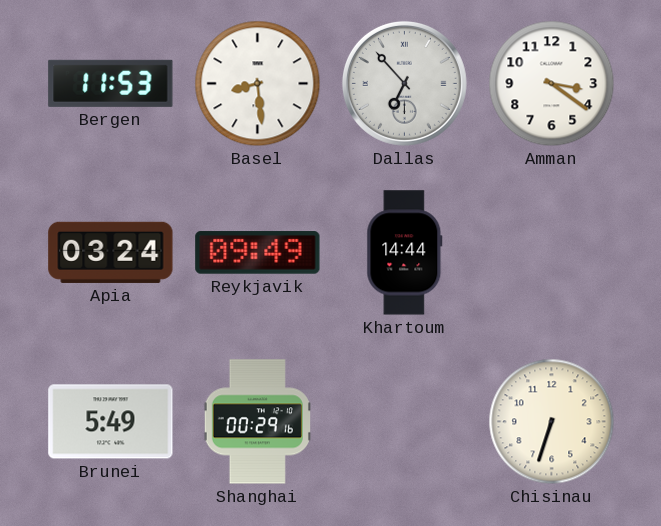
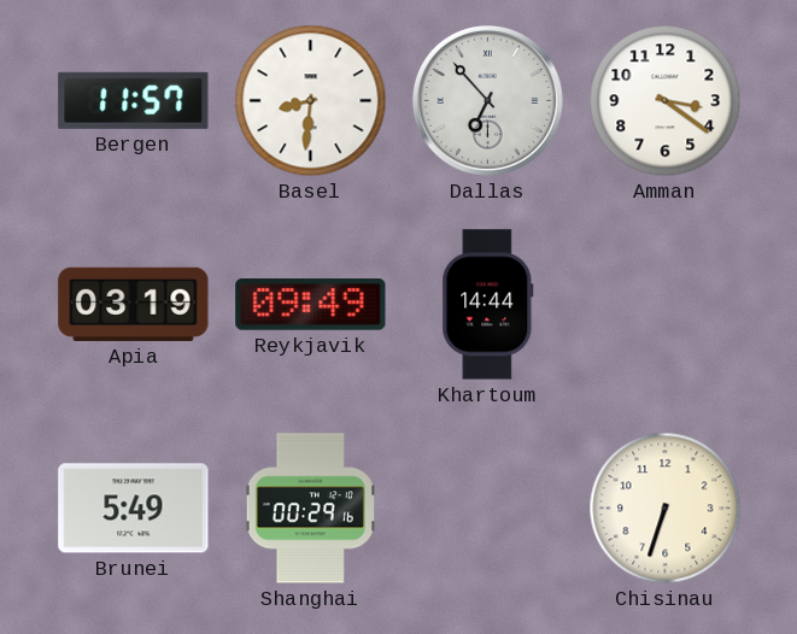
Bergen: 11:53 -> 11:57 (134, 100)
Basel: 8:29 -> 8:31 (311, 101)
Apia: 03:24 -> 03:19 (134, 304)
